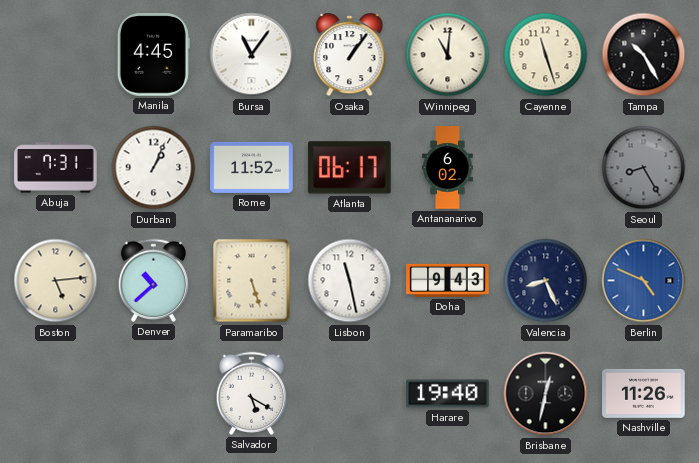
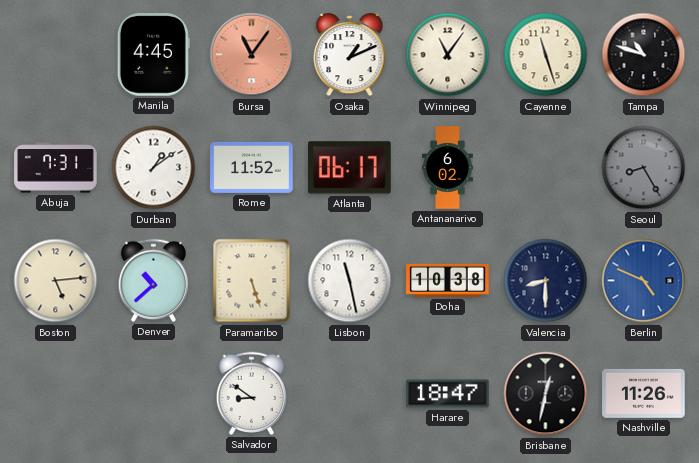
Bursa dial: white -> salmon (252, 55)
Osaka: 1:06 -> 1:11 (350, 55)
Winnipeg: 11:01 -> 11:06 (448, 55)
Tampa: 10:25 -> 10:48 (644, 55)
Durban: 1:04 -> 1:09 (154, 168)
Doha: 9:43 -> 10:38 (448, 280)
Valencia: 8:26 -> 8:30 (546, 281)
Salvador: 5:20 -> 8:51 (251, 393)
Harare: 19:40 -> 18:47 (448, 394)
